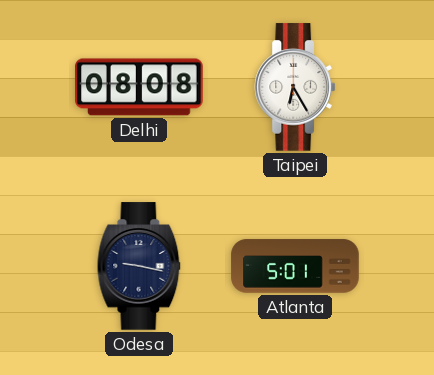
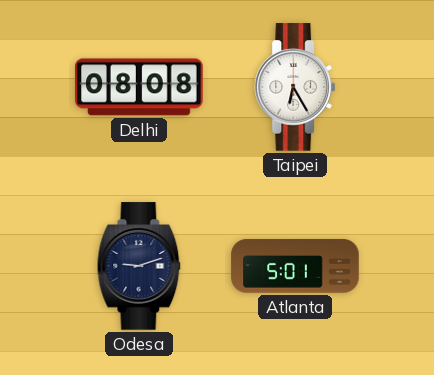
Odesa: 9:17 -> 9:12 (139, 266)
